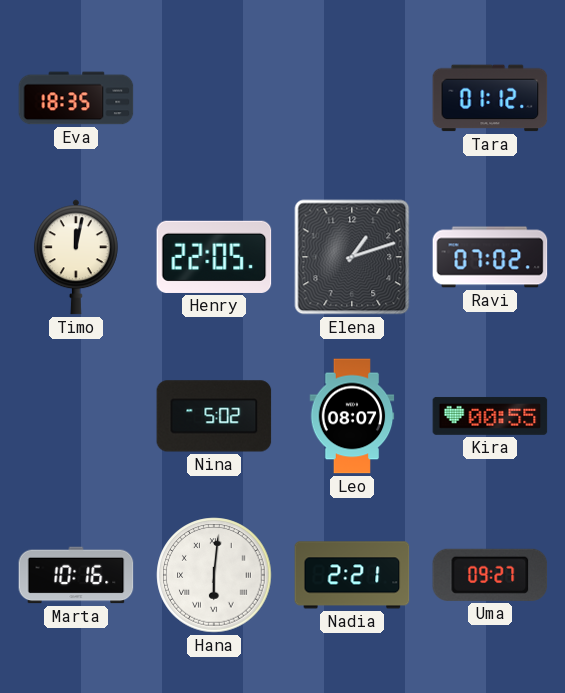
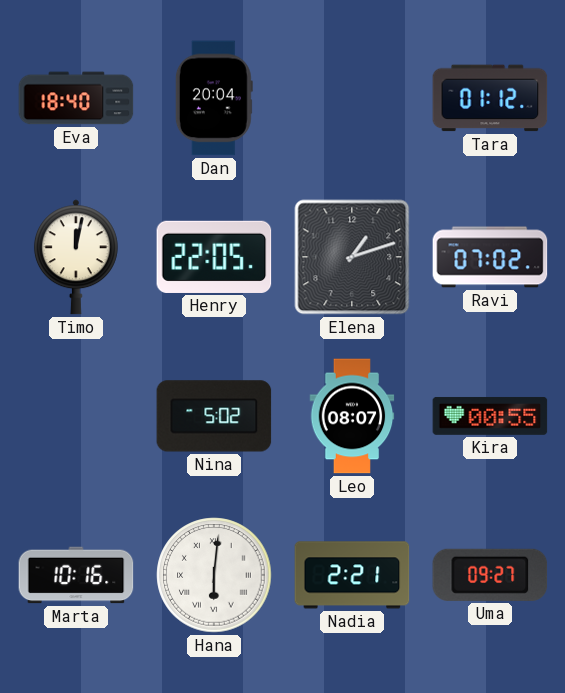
Eva: 18:35 -> 18:40 (76, 98)
Dan: none -> 20:04 (214, 98)
